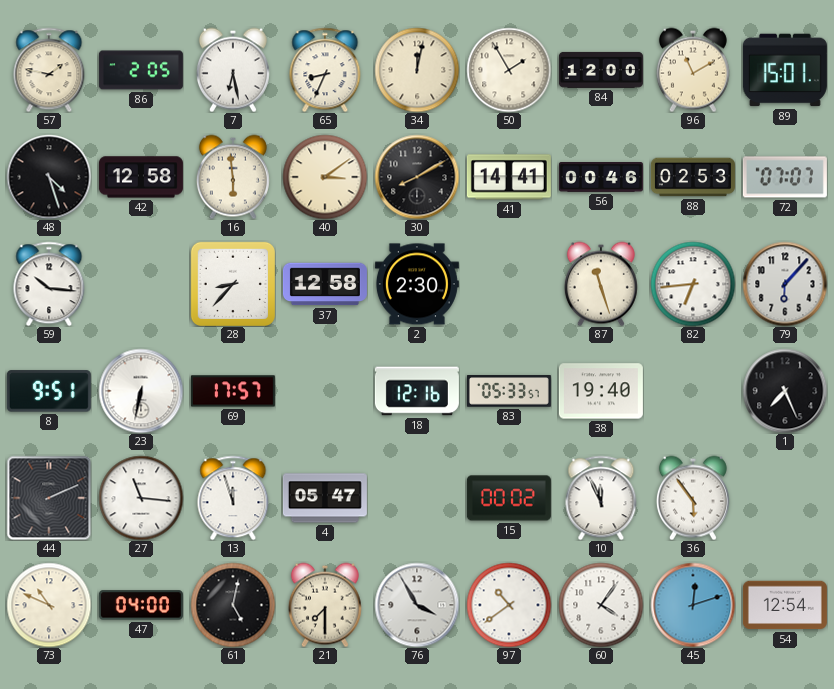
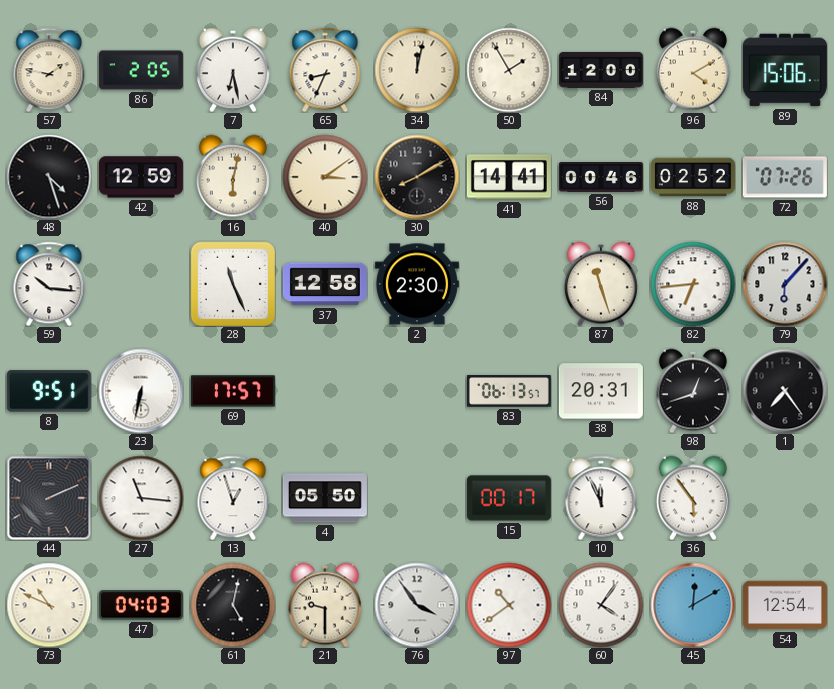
96: 11:10 -> 4:10 (693, 70)
89: 15:01 -> 15:06 (785, 70)
42: 12:58 -> 12:59 (141, 177)
16: 5:59 -> 6:02 (233, 177)
88: 02:53 -> 02:52 (693, 177)
72: 07:07 -> 07:26 (785, 177)
28: 8:37 -> 11:26 (233, 284)
18: 12:16 -> none (417, 391)
83: 05:33 -> 06:13 (509, 391)
38: 19:40 -> 20:31 (601, 391)
98: none -> 12:42 (693, 391)
1: 7:26 -> 7:24 (785, 391)
13: 11:57 -> 12:57 (233, 498)
4: 05:47 -> 05:50 (325, 498)
15: 00:02 -> 00:17 (509, 498)
47: 04:00 -> 04:03 (141, 605)
21: 7:30 -> 9:30 (325, 605)
76: 3:55 -> 3:54 (417, 605)
45: 12:12 -> 12:10 (693, 605)
